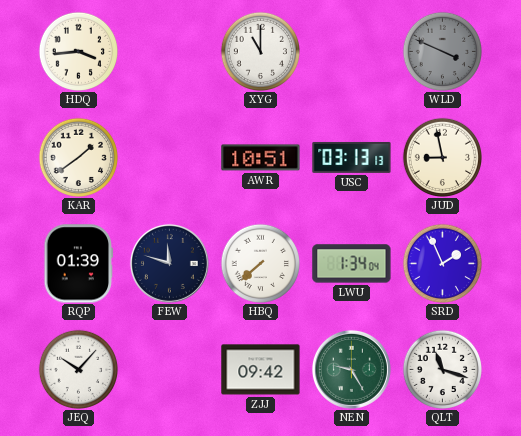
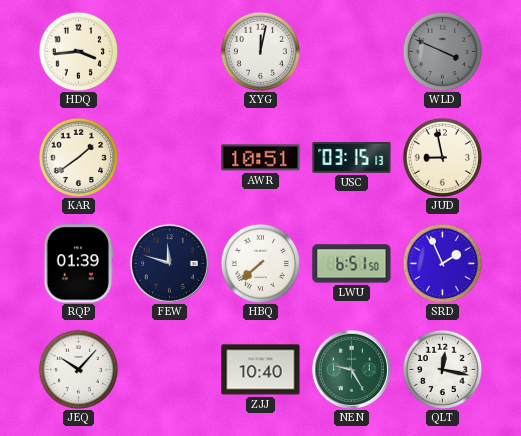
XYG: 11:00 -> 12:02 (260, 51)
USC: 03:13 -> 03:15 (352, 157)
LWU: 1:34 -> 6:51 (352, 264)
ZJJ: 09:42 -> 10:40 (261, 370)
QLT: 11:18 -> 12:17 (442, 369)
